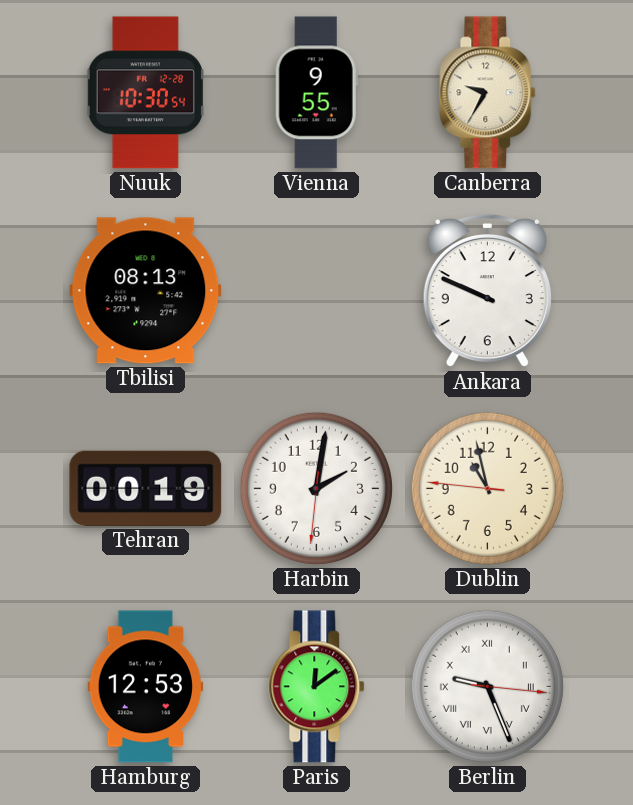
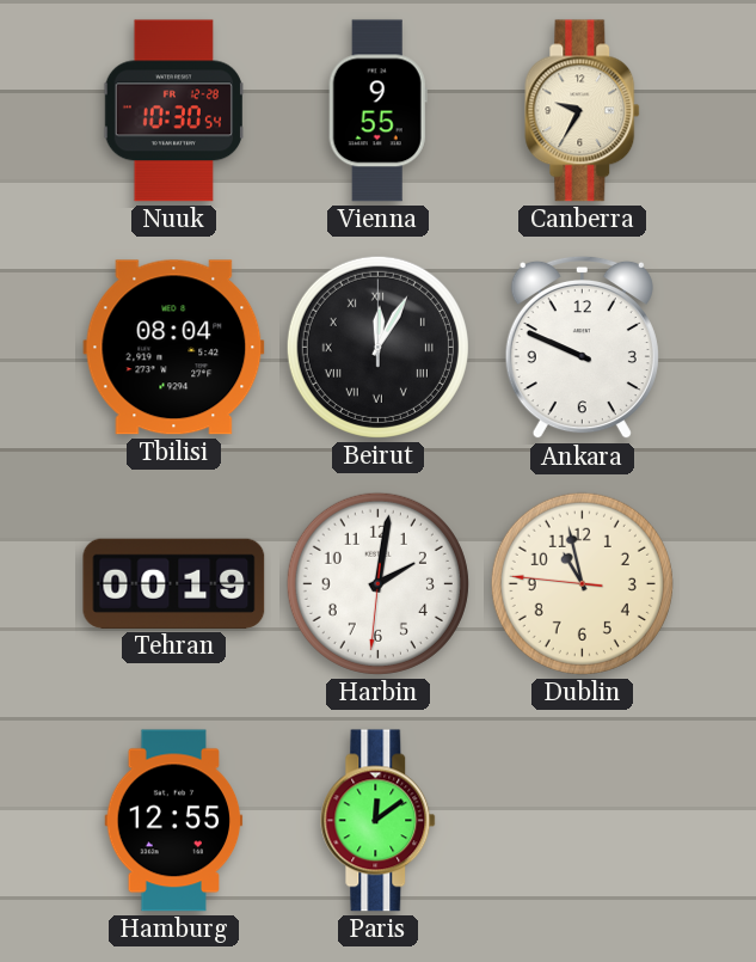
Tbilisi: 08:13 -> 08:04 (174, 348)
Beirut: none -> 12:05 (377, 347)
Hamburg: 12:53 -> 12:55 (174, 821)
Berlin: 9:26 -> none (487, 686)
